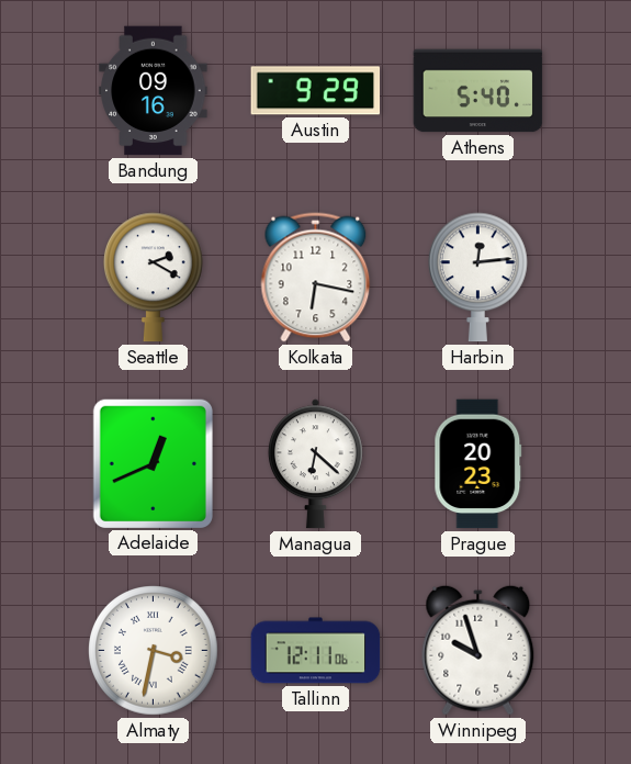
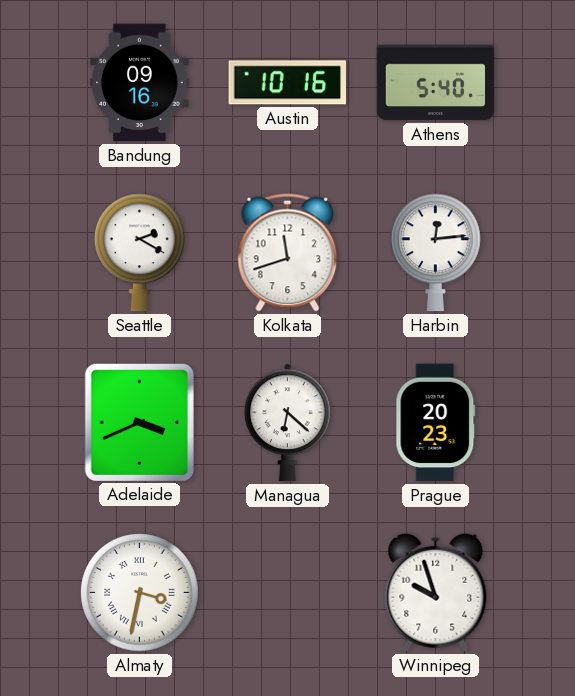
Austin: 9:29 -> 10:16 (288, 83)
Kolkata: 6:17 -> 11:42 (288, 253)
Adelaide: 12:41 -> 3:41 (139, 422)
Tallinn: 12:11 -> none (316, 651)
